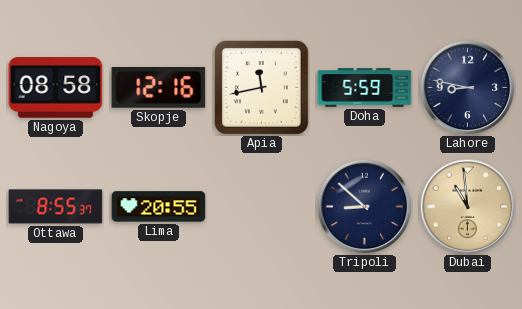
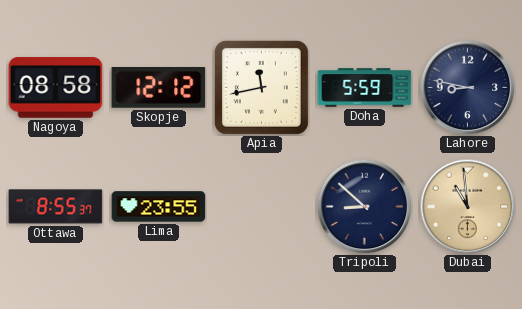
Skopje: 12:16 -> 12:12 (159, 88)
Lima: 20:55 -> 23:55 (159, 207)
